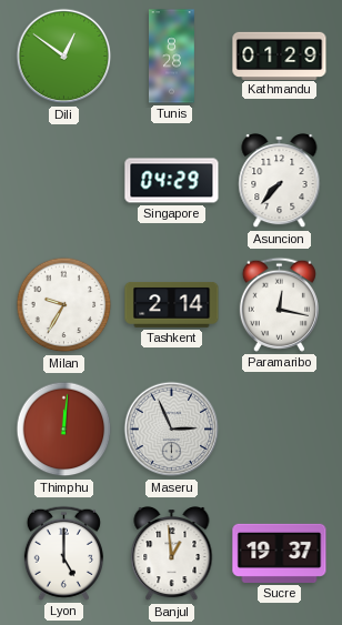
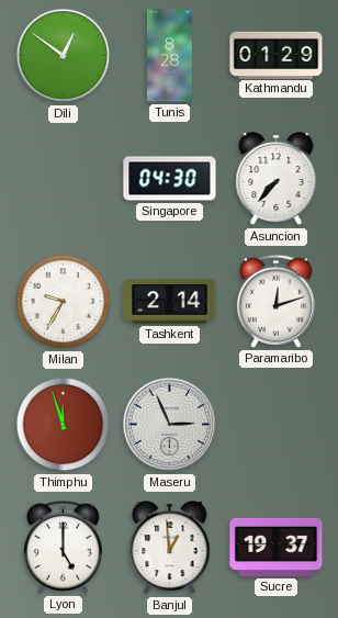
Singapore: 04:29 -> 04:30 (170, 179)
Paramaribo: 12:17 -> 12:12 (275, 301)
Thimphu: 12:01 -> 11:57 (64, 425)
